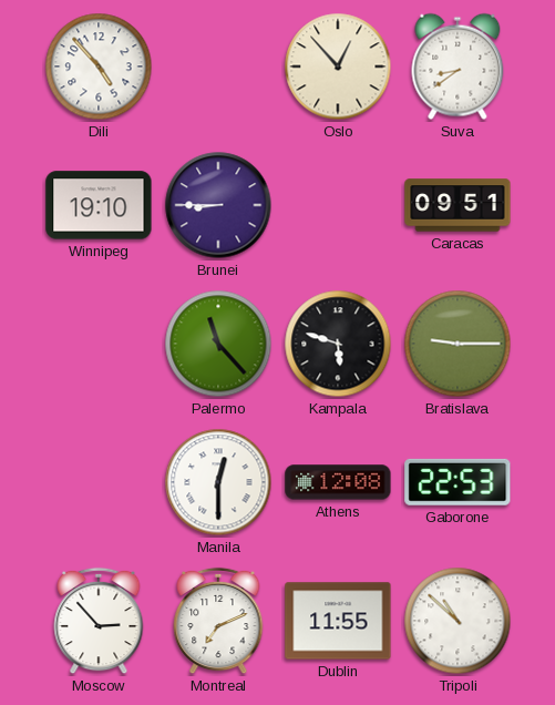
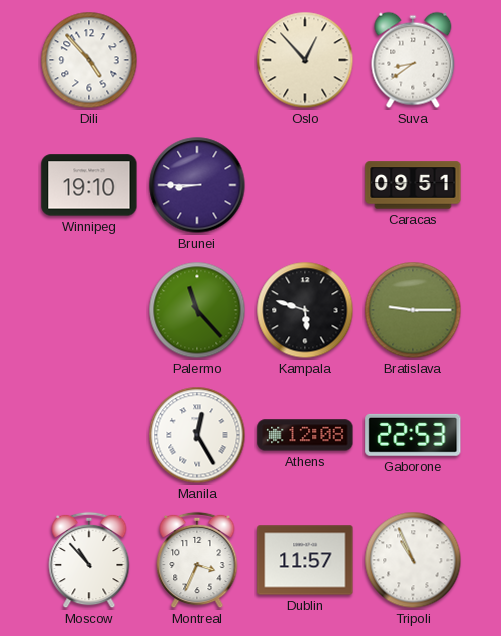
Manila: 12:30 -> 12:25 (197, 435)
Moscow: 2:53 -> 10:53 (89, 560)
Montreal: 7:11 -> 3:34 (197, 560)
Dublin: 11:55 -> 11:57 (305, 560)
Tripoli: 10:52 -> 10:56 (413, 560)
